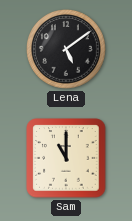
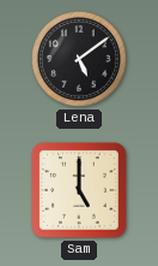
Sam: 11:00 -> 5:00 (79, 190)
